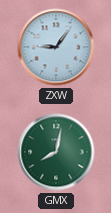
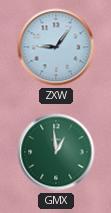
GMX: 8:02 -> 12:59 (56, 152)
